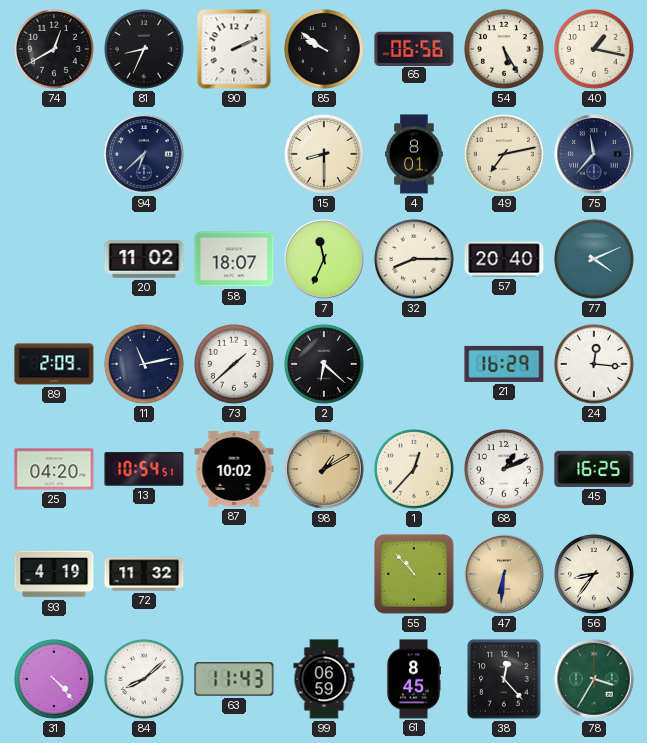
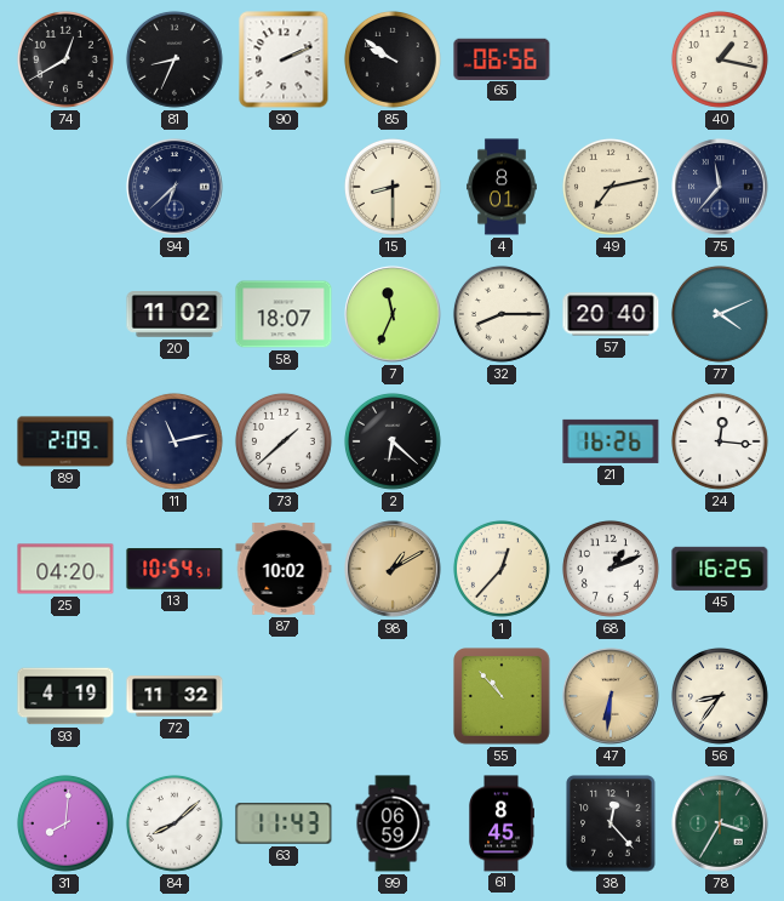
54: 5:25 -> none (504, 49)
21: 16:29 -> 16:26 (611, 441)
31: 4:23 -> 8:01 (65, 823)
